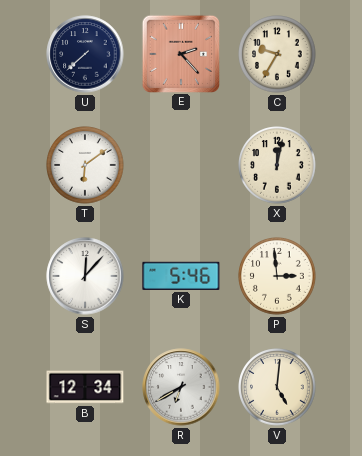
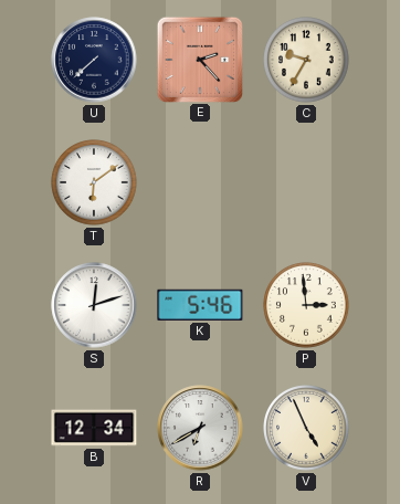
X: 12:02 -> none (277, 165)
S: 12:07 -> 12:12 (94, 305)
V: 5:01 -> 4:56 (306, 428)
